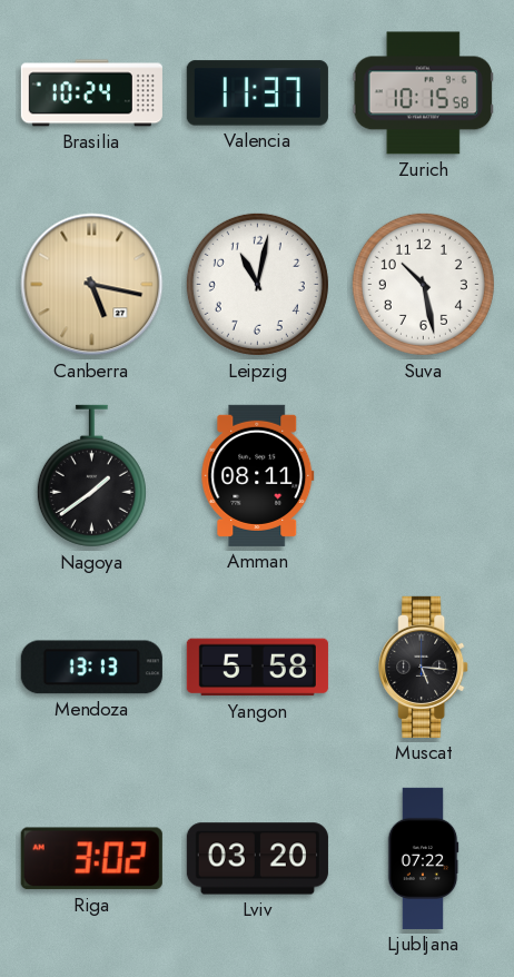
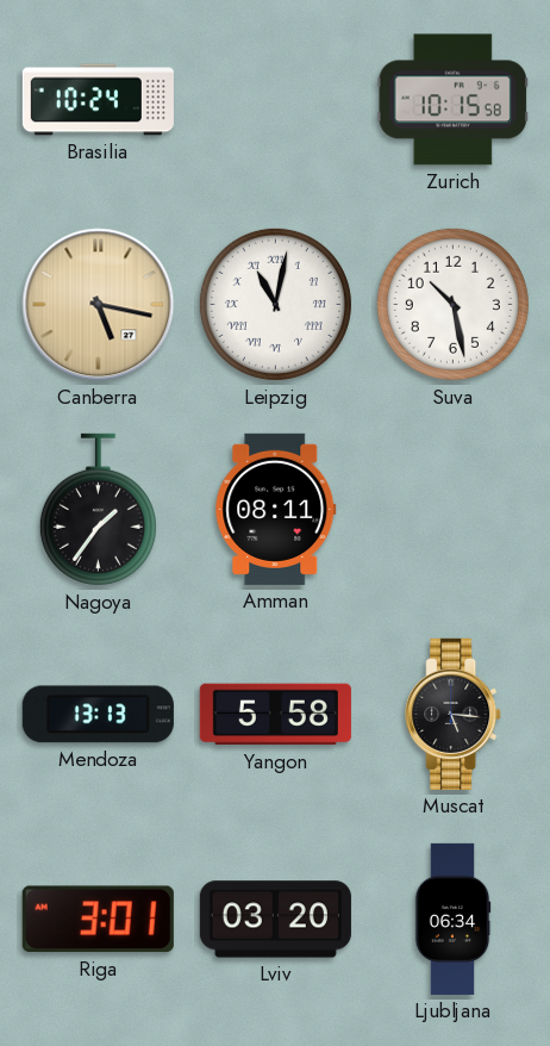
Valencia: 11:37 -> none (257, 93)
Leipzig numerals: Arabic -> Roman (275, 304)
Nagoya: 1:39 -> 1:36 (98, 510)
Riga: 3:02 -> 3:01 (98, 920)
Ljubljana: 07:22 -> 06:34 (452, 919)
